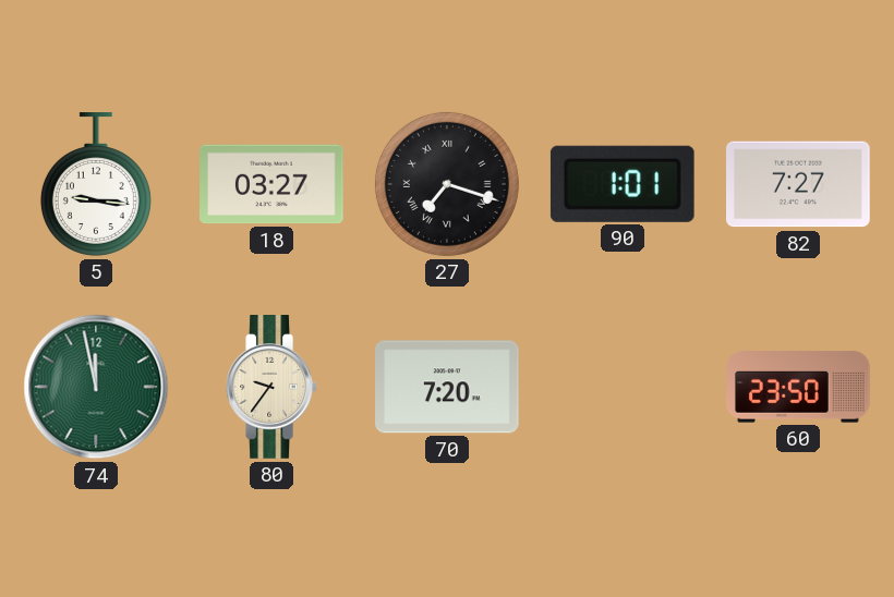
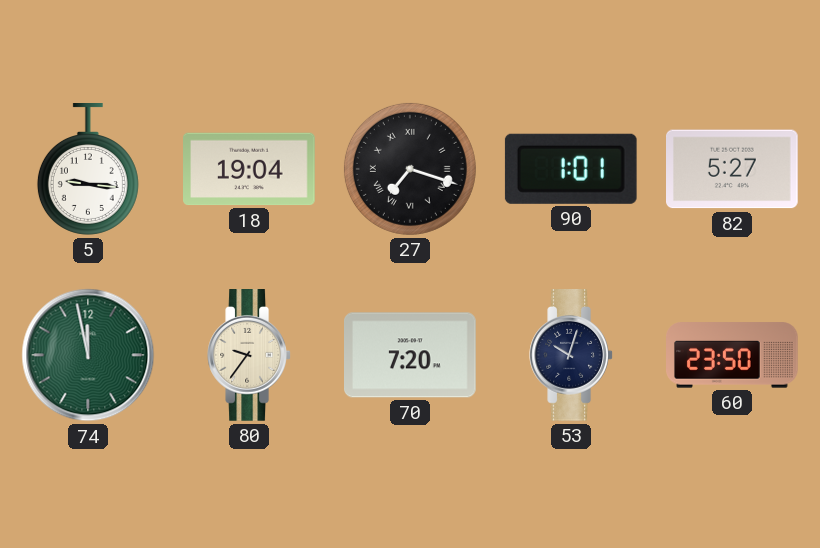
18: 03:27 -> 19:04 (250, 169)
82: 7:27 -> 5:27 (733, 169)
53: none -> 10:03 (571, 355)
